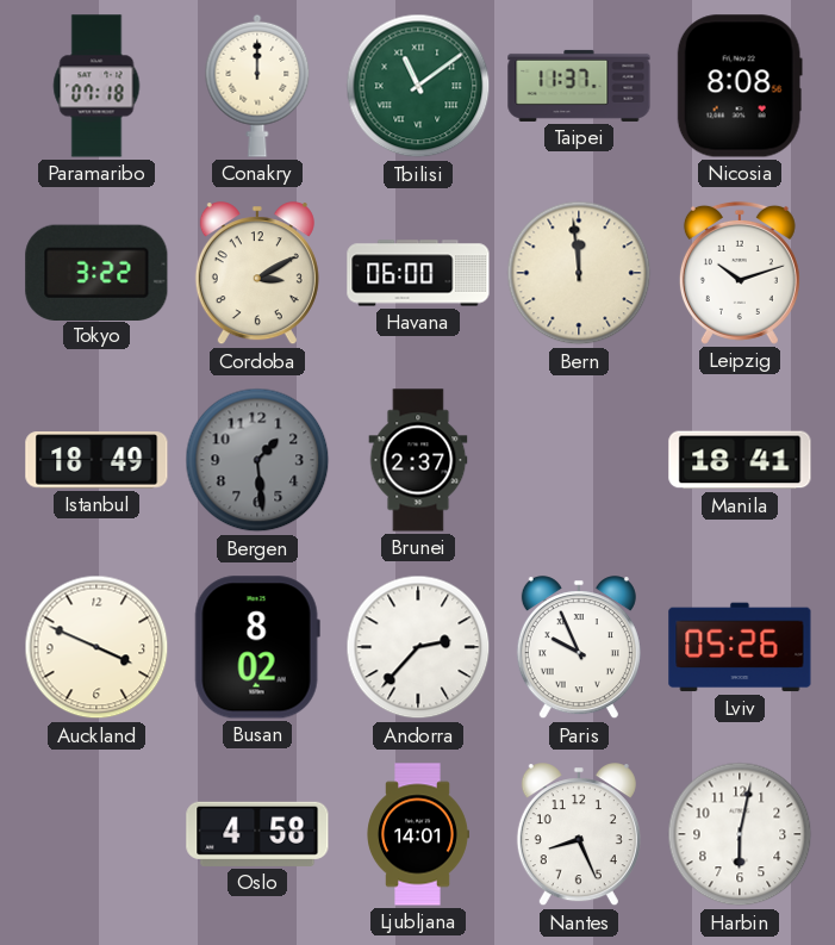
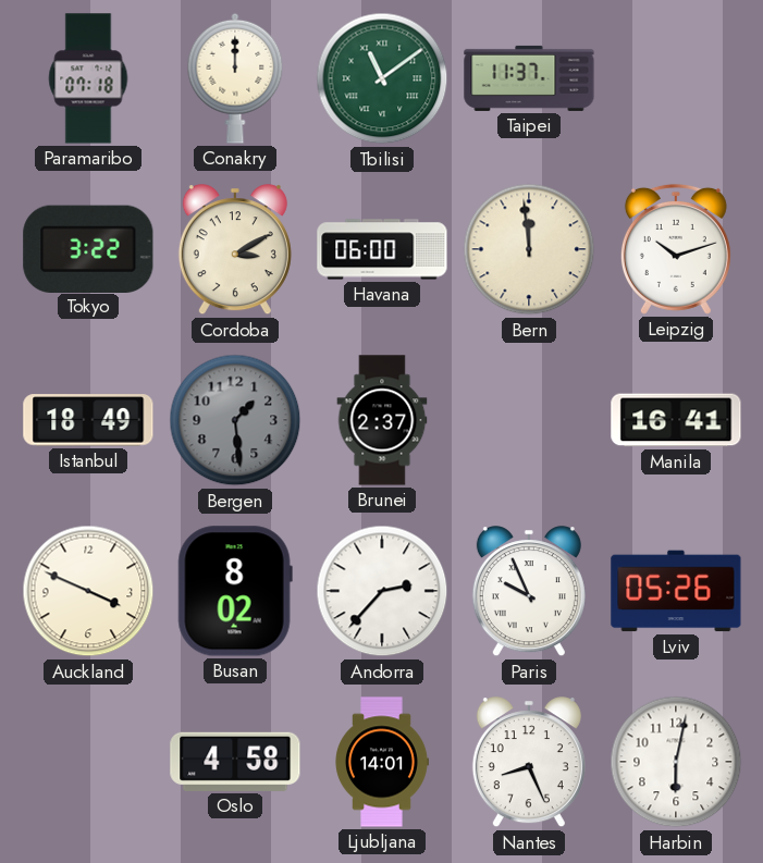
Nicosia: 8:08 -> none (740, 86)
Manila: 18:41 -> 16:41 (676, 420)
